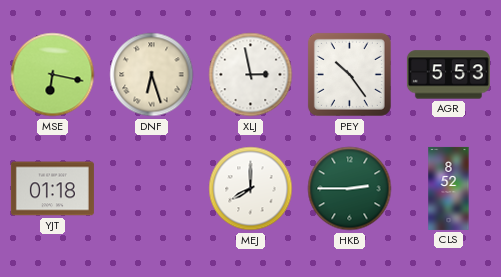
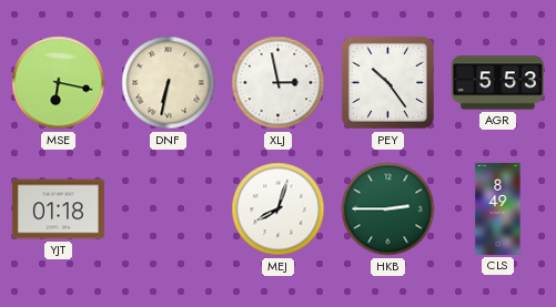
DNF: 6:27 -> 6:32 (169, 83)
MEJ: 8:00 -> 8:03 (279, 209)
CLS: 8:52 -> 8:49 (498, 208)
